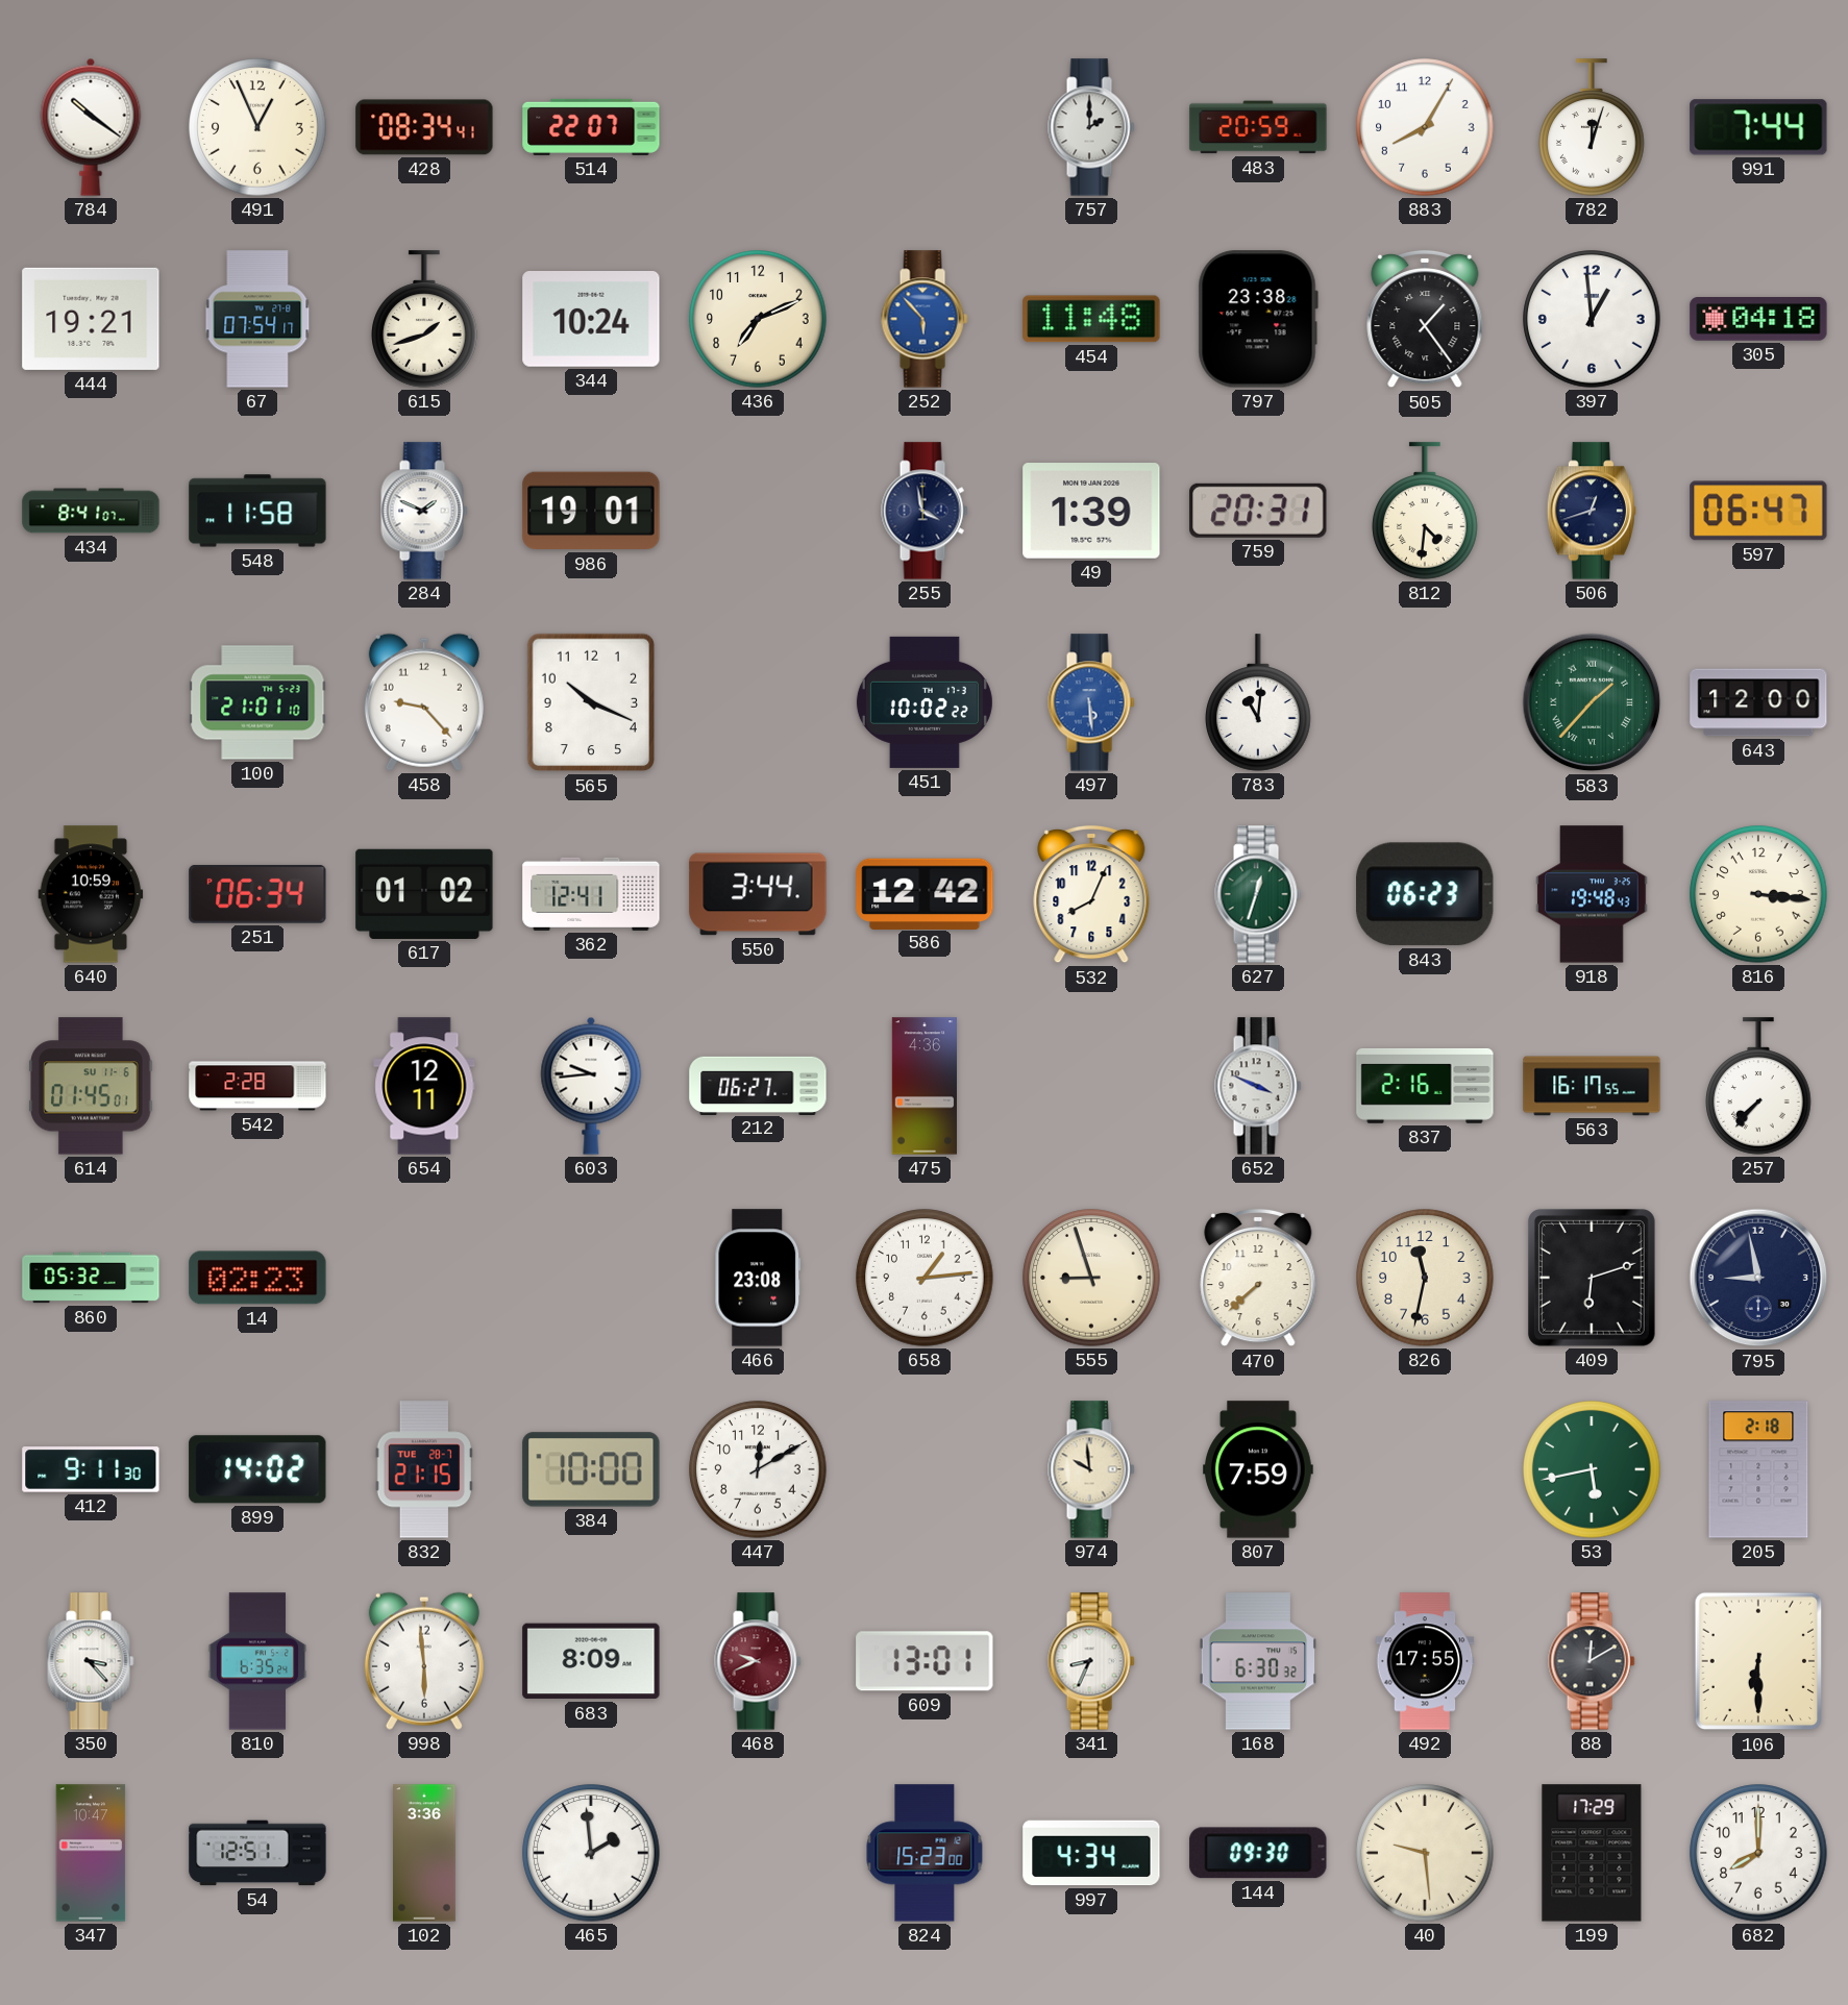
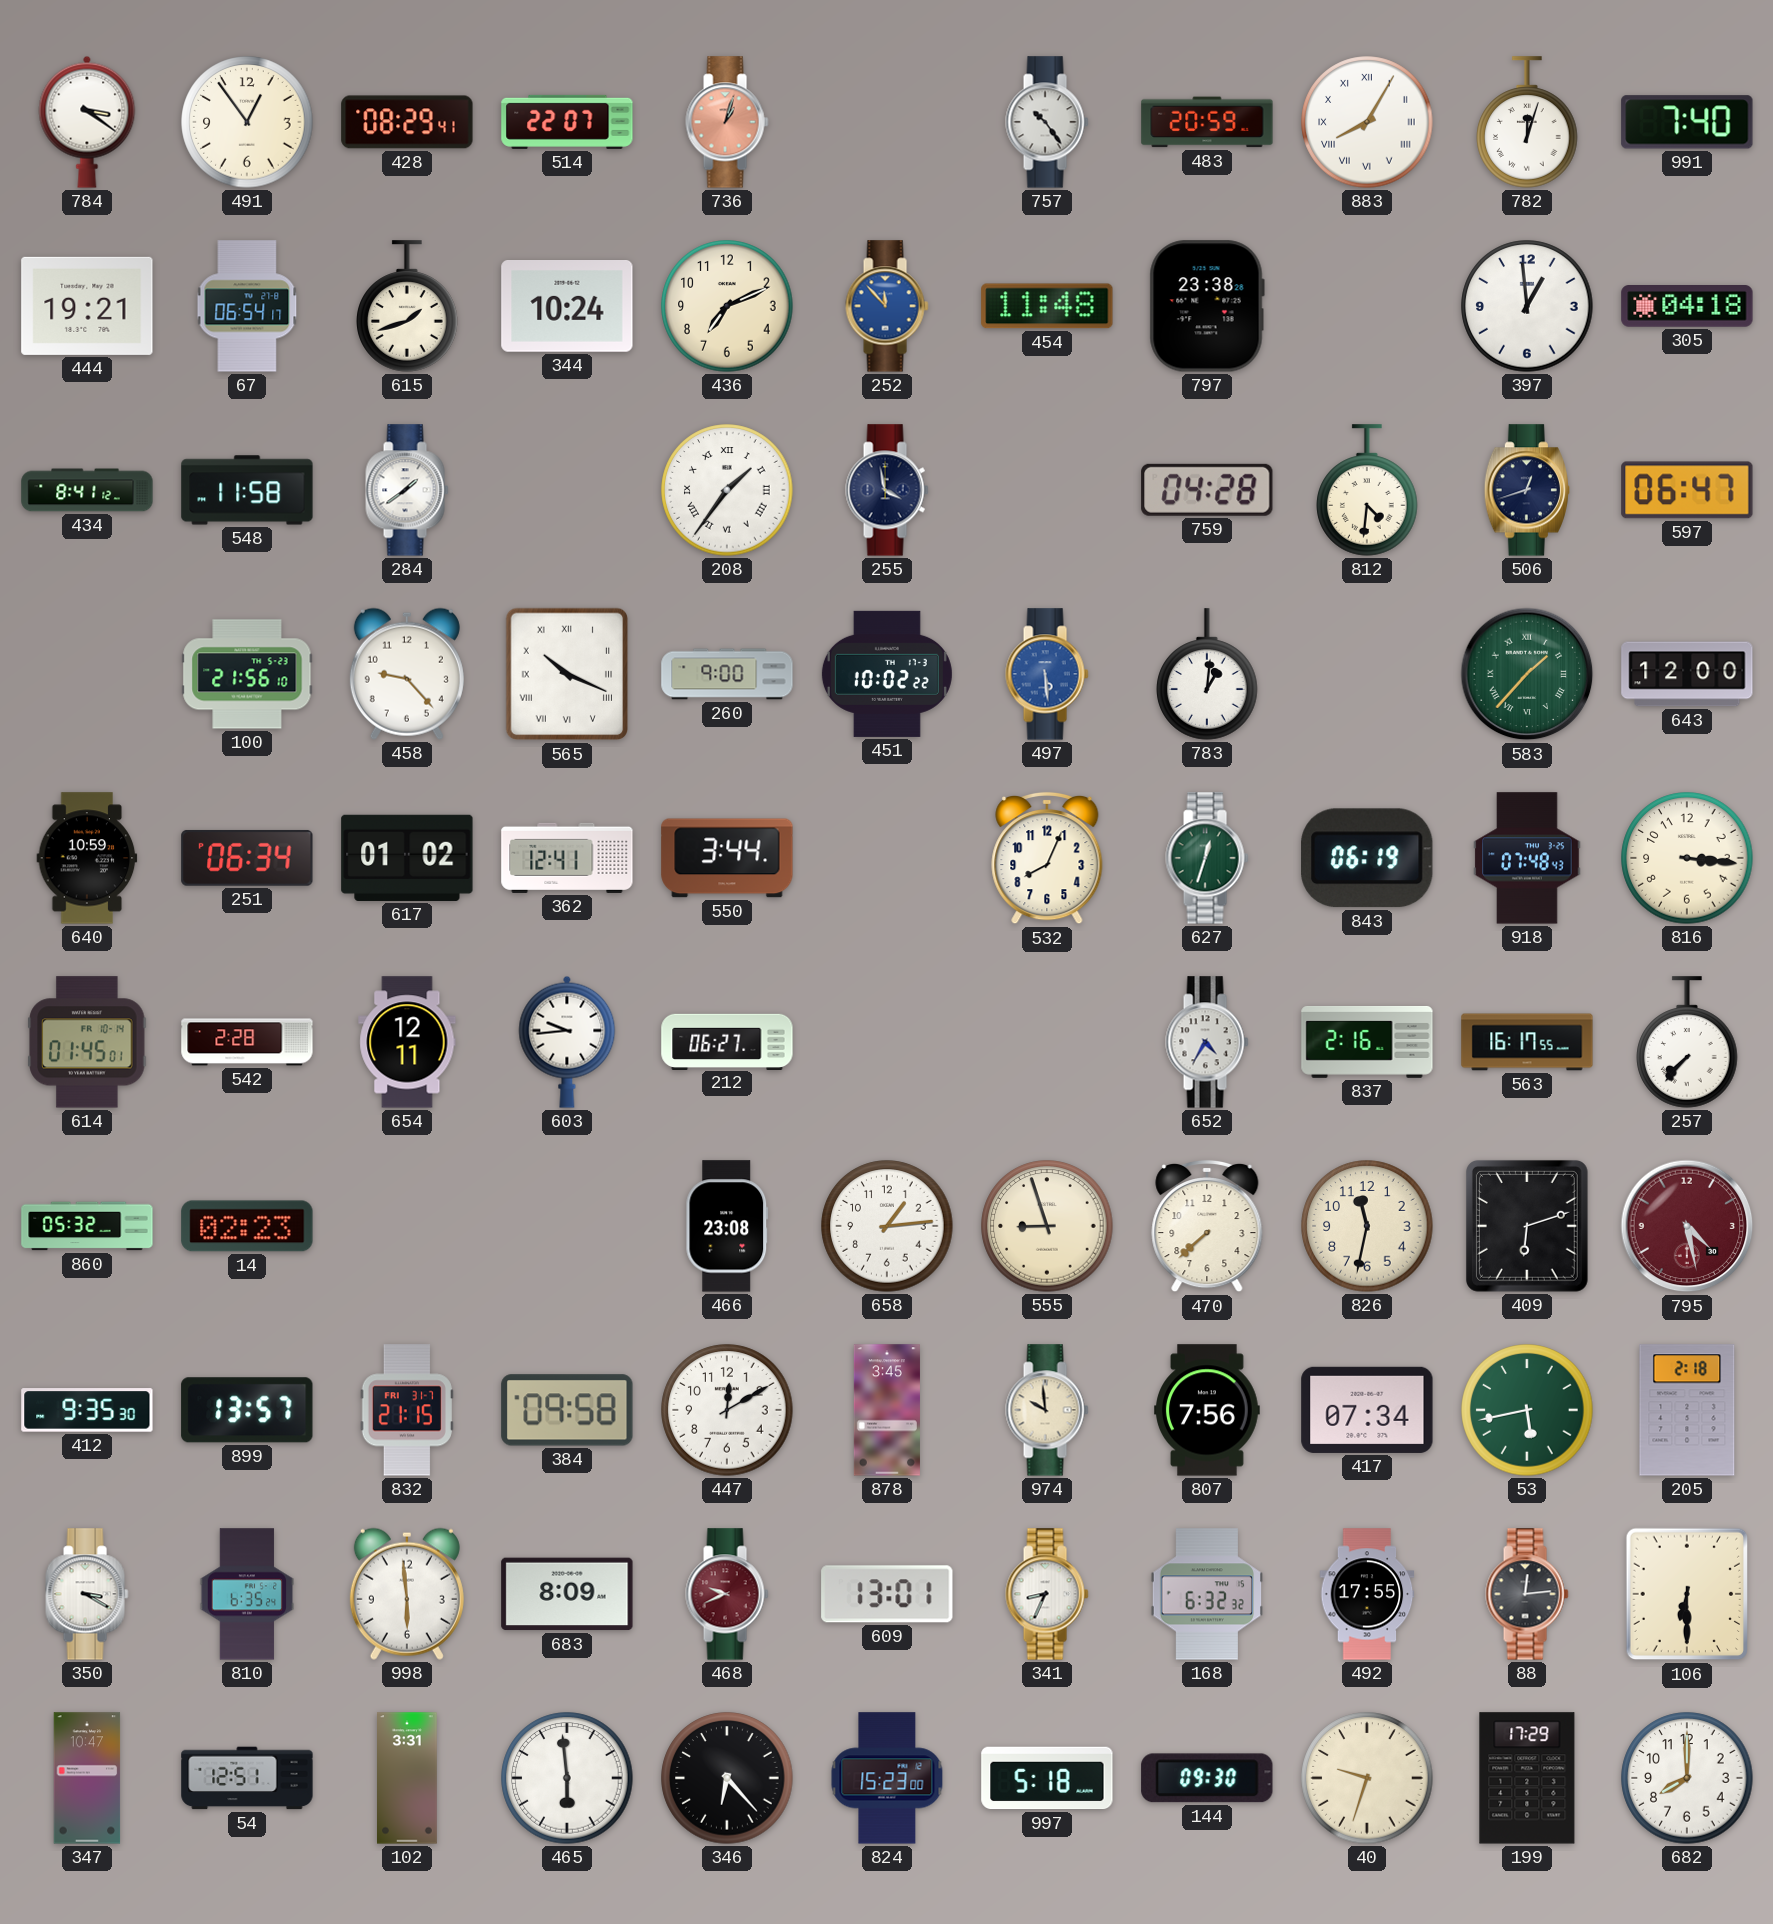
784: 10:21 -> 3:21 (87, 122)
491: 12:56 -> 12:54 (247, 122)
428: 08:34 -> 08:29 (407, 122)
736: none -> 1:03 (727, 122)
757: 2:00 -> 10:24 (1047, 122)
883 numerals: Arabic -> Roman (1367, 122)
991: 7:44 -> 7:40 (1687, 122)
67: 07:54 -> 06:54 (247, 306)
252: 5:53 -> 11:53 (887, 306)
505: 1:24 -> none (1425, 319)
434: 8:41:07 -> 8:41:12 (87, 490)
284: 1:49 -> 1:39 (407, 490)
986: 19:01 -> none (591, 511)
208: none -> 1:36 (727, 490)
49: 1:39 -> none (1091, 511)
759: 20:31 -> 04:28 (1207, 490)
100: 21:01 -> 21:56 (247, 674)
565 numerals: Arabic -> Roman (567, 674)
260: none -> 9:00 (727, 674)
783: 11:01 -> 1:01 (1207, 674)
586: 12:42 -> none (925, 893)
843: 06:23 -> 06:19 (1367, 858)
918: 19:48 -> 07:48 (1527, 858)
614 date: SU 11-6 -> FR 10-14 (87, 1042)
475: 4:36 -> none (925, 1086)
652: 3:49 -> 4:35 (1207, 1042)
795: 8:58 -> 4:28 (1687, 1226)
795 dial: navy -> burgundy (1687, 1226)
412: 9:11 -> 9:35 (87, 1410)
899: 14:02 -> 13:57 (247, 1410)
832 date: TUE 28-7 -> FRI 31-7 (407, 1410)
384: 10:00 -> 09:58 (567, 1410)
878: none -> 3:45 (887, 1410)
807: 7:59 -> 7:56 (1208, 1410)
417: none -> 07:34 (1367, 1410)
350: 3:23 -> 3:20 (87, 1594)
168: 6:30 -> 6:32 (1206, 1594)
88: 12:10 -> 12:14 (1527, 1594)
102: 3:36 -> 3:31 (408, 1778)
465: 1:59 -> 5:59 (567, 1778)
346: none -> 6:23 (727, 1778)
997: 4:34 -> 5:18 (1047, 1778)
40: 9:29 -> 9:33 (1367, 1778)
